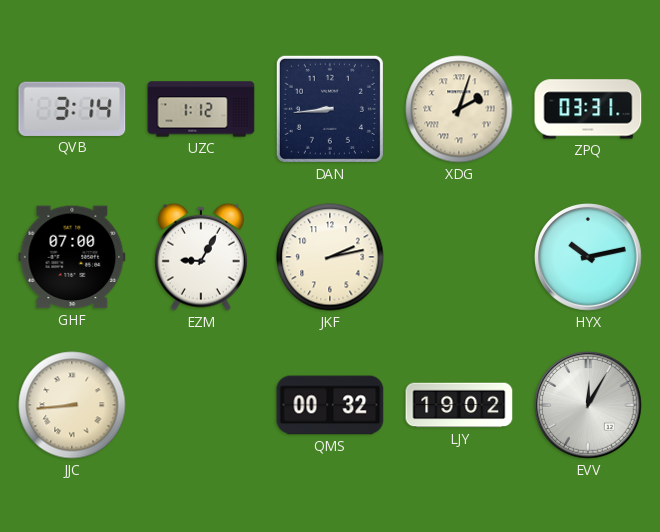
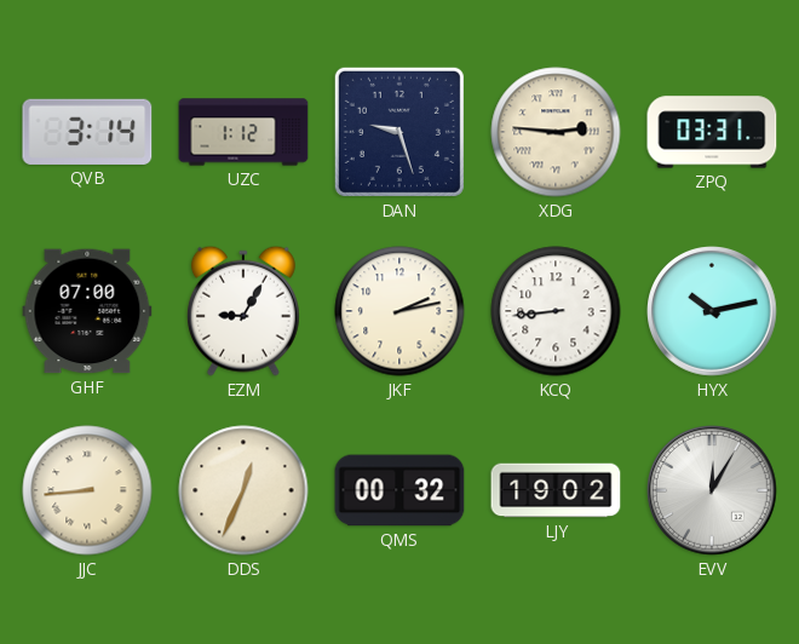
DAN: 8:44 -> 9:27 (399, 132)
XDG: 2:03 -> 2:46 (556, 132)
KCQ: none -> 8:44 (556, 311)
DDS: none -> 12:34 (243, 490)
